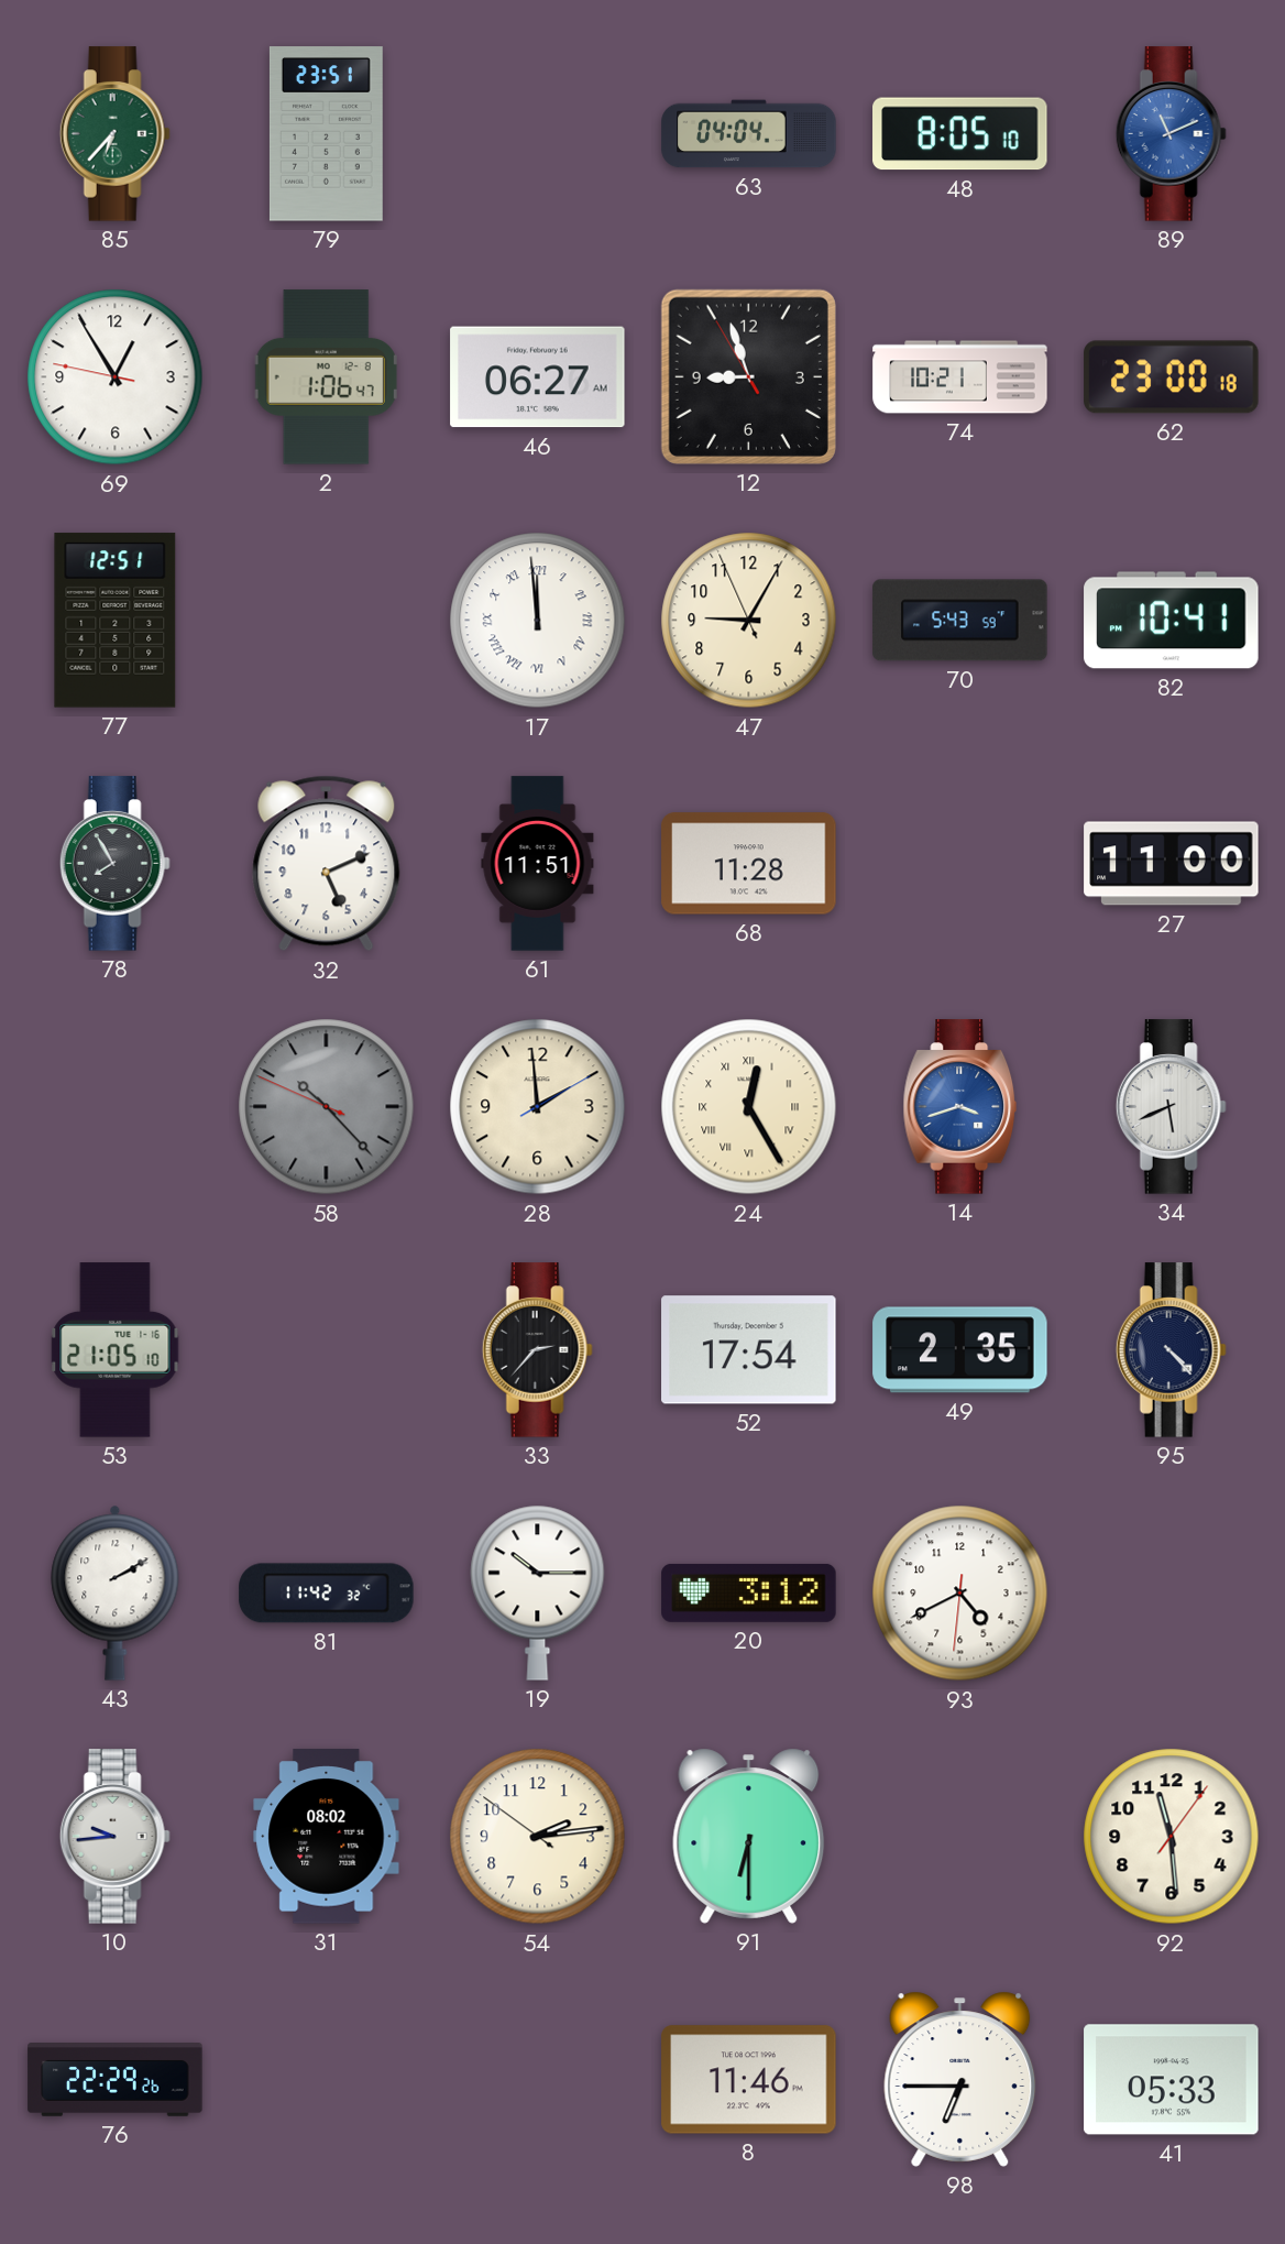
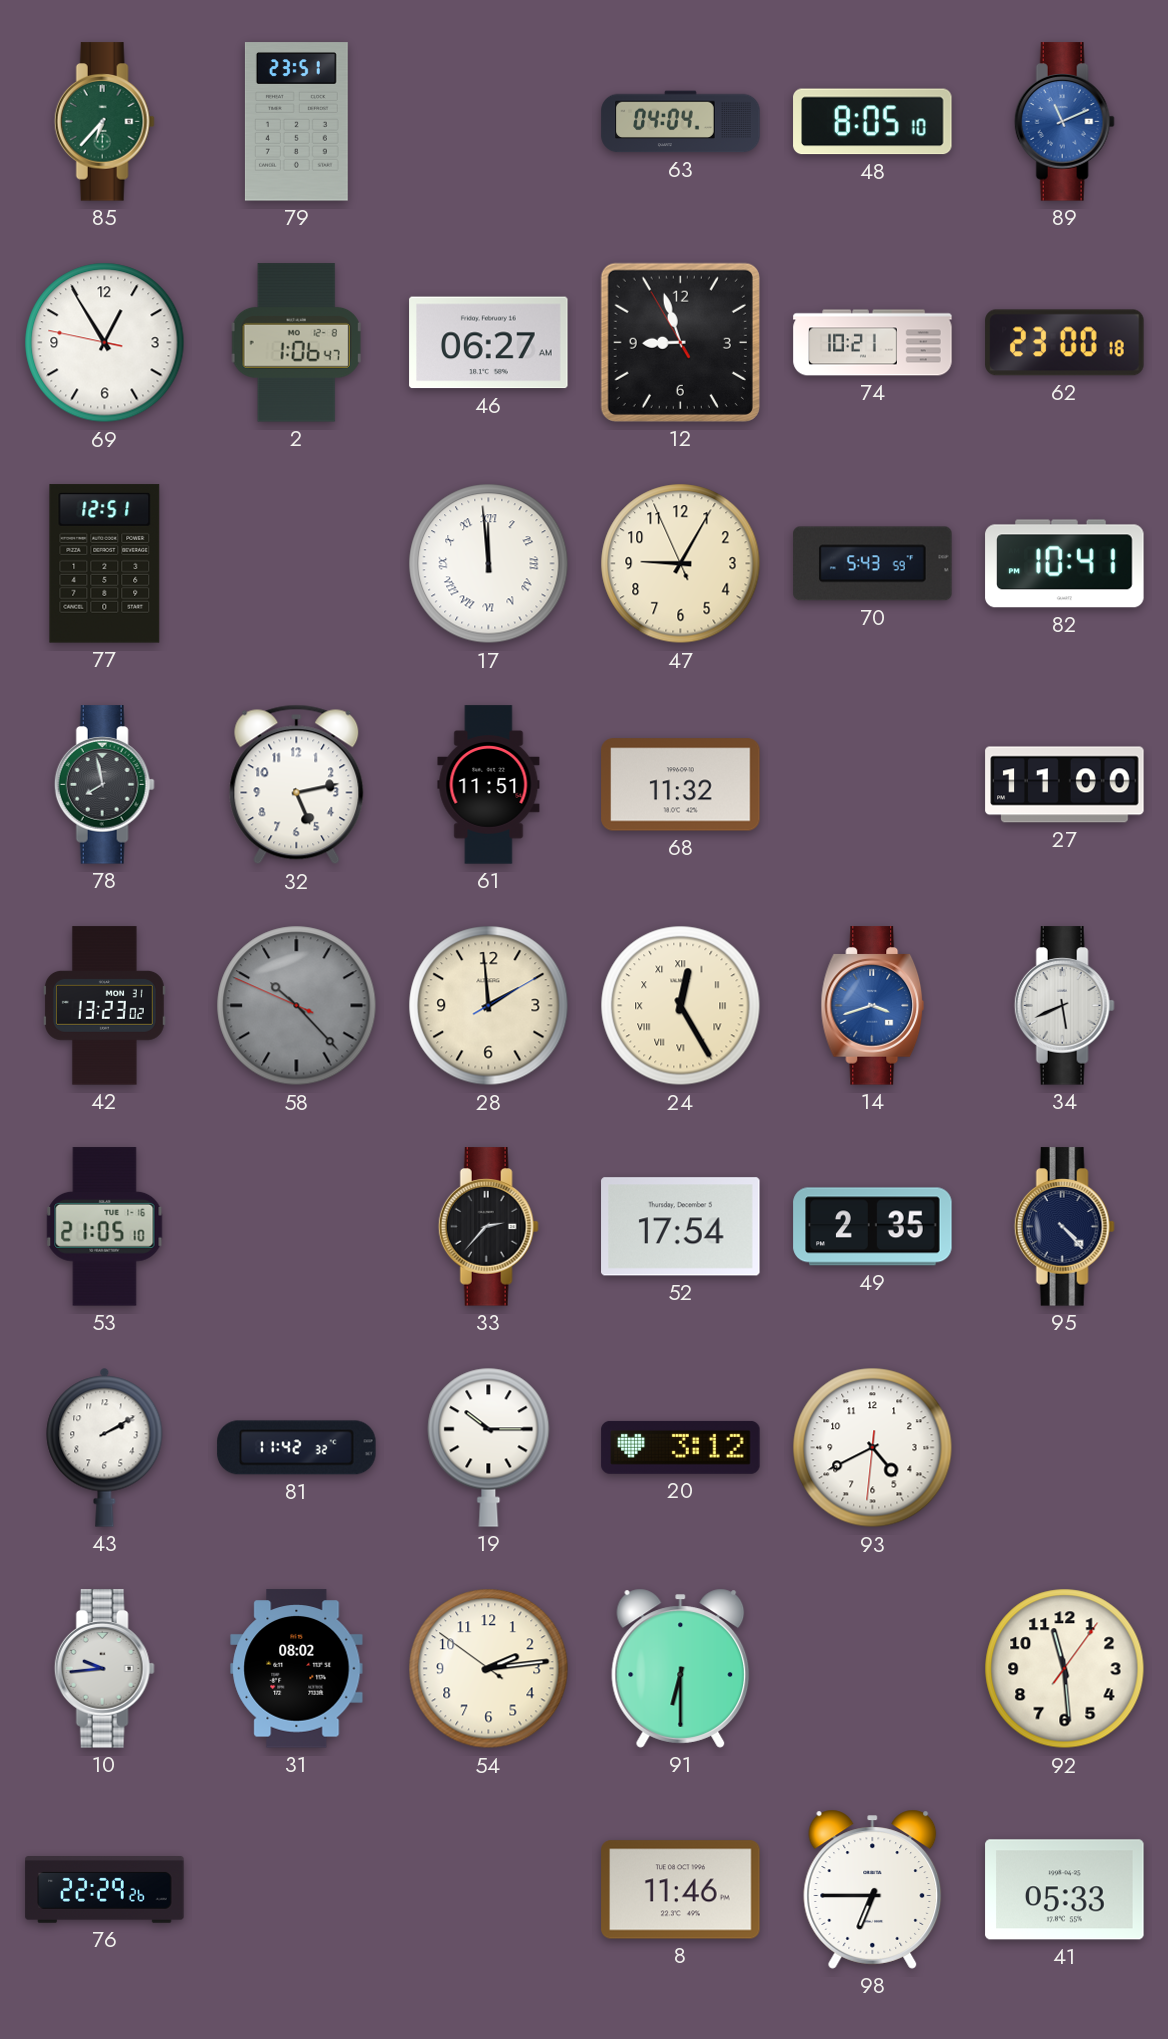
78: 7:55 -> 7:58 (104, 785)
32: 5:11 -> 5:13 (297, 785)
68: 11:28 -> 11:32 (681, 785)
42: none -> 13:23 (105, 1006)
